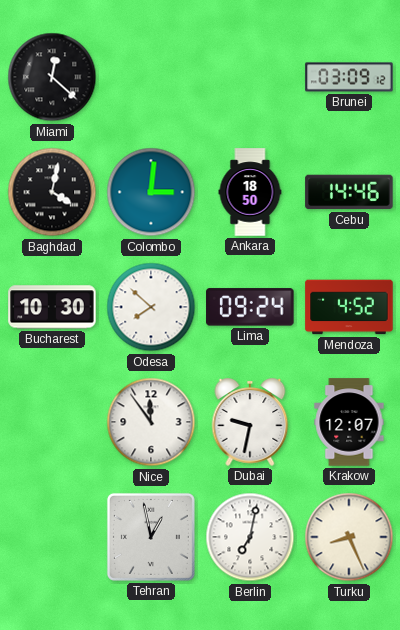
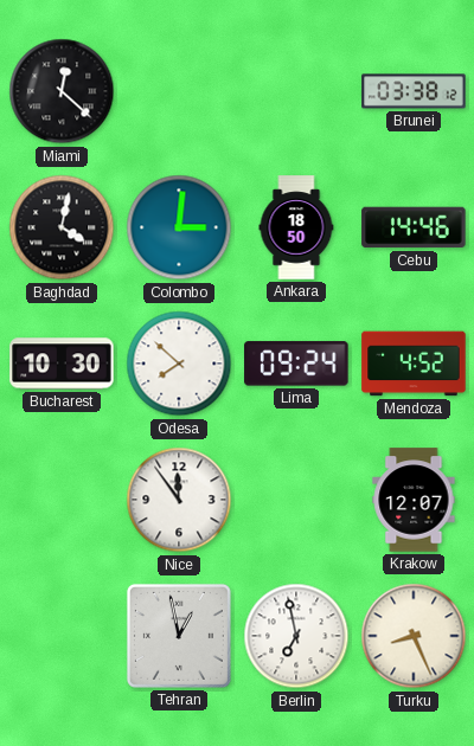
Brunei: 03:09 -> 03:38 (414, 91)
Dubai: 9:32 -> none (250, 422)
Berlin: 7:02 -> 6:58 (296, 636)
